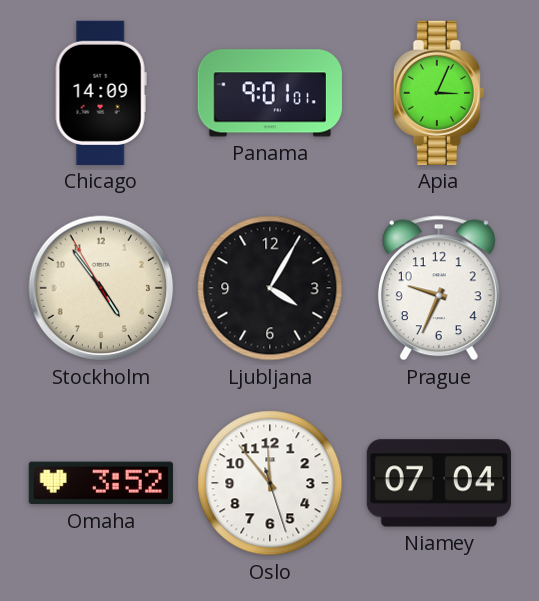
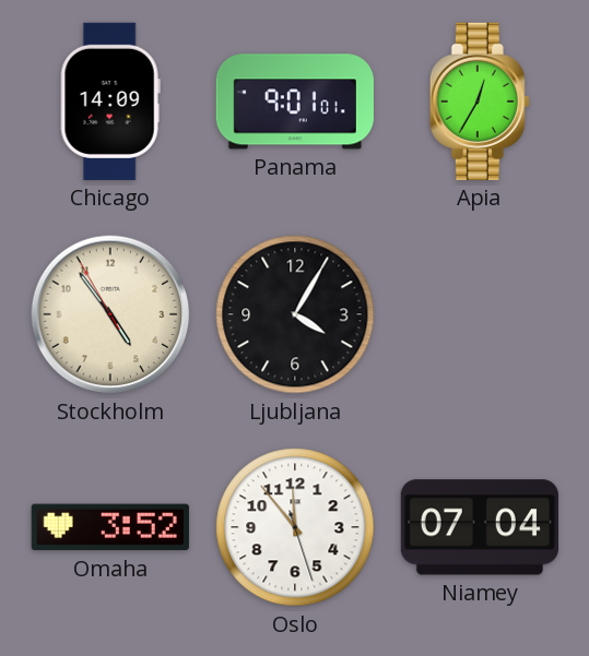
Apia: 3:04 -> 12:35 (480, 102)
Prague: 9:34 -> none (439, 288)
